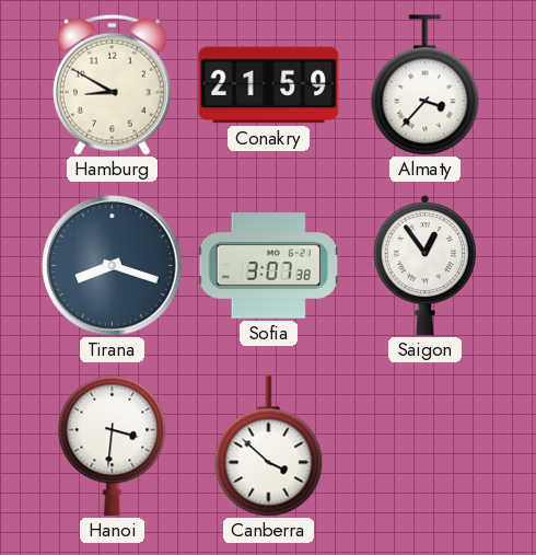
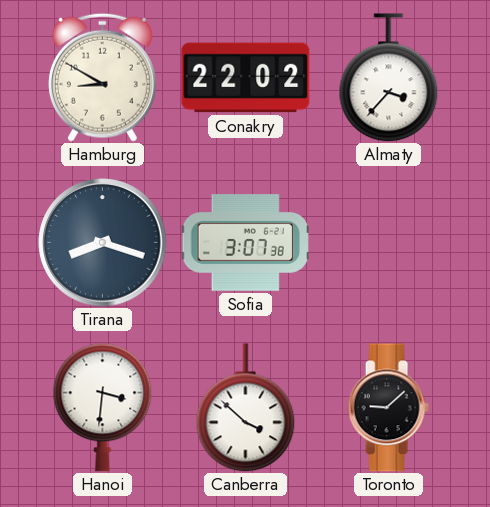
Conakry: 21:59 -> 22:02 (246, 78)
Saigon: 12:54 -> none (424, 265)
Toronto: none -> 9:08 (388, 408)
